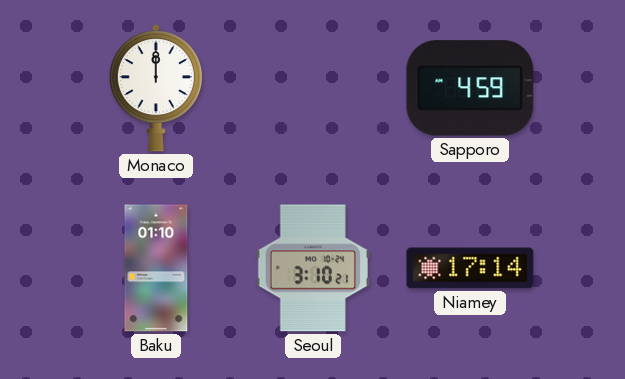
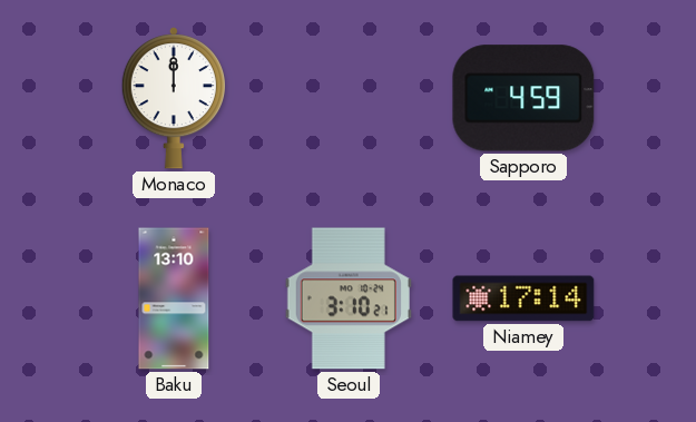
Baku: 01:10 -> 13:10 (174, 298)
